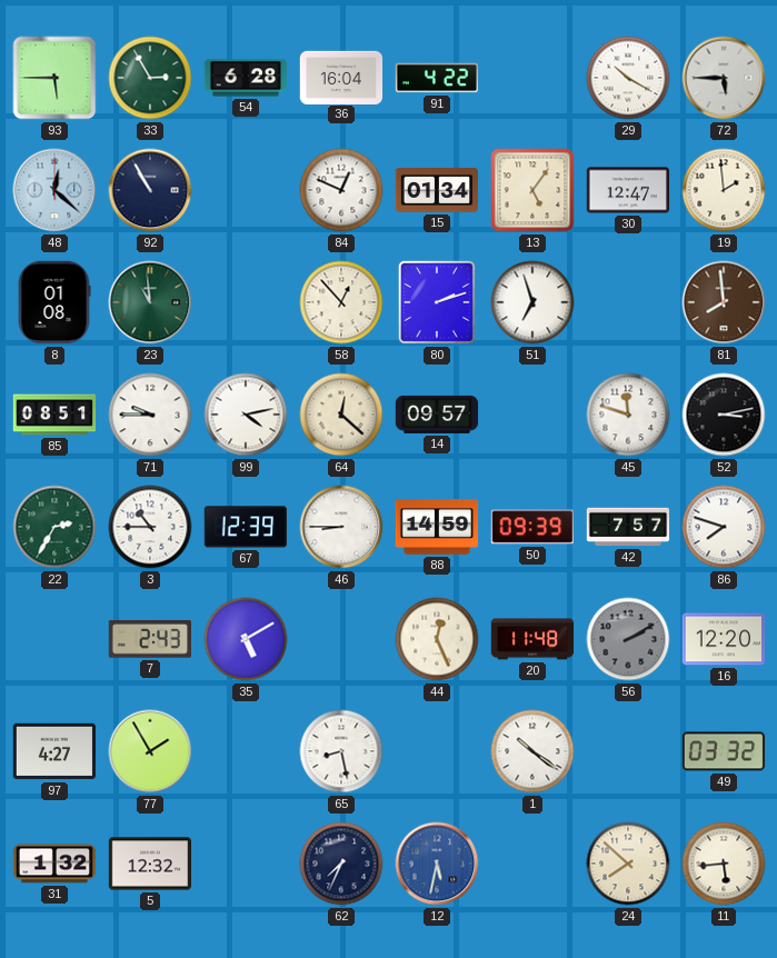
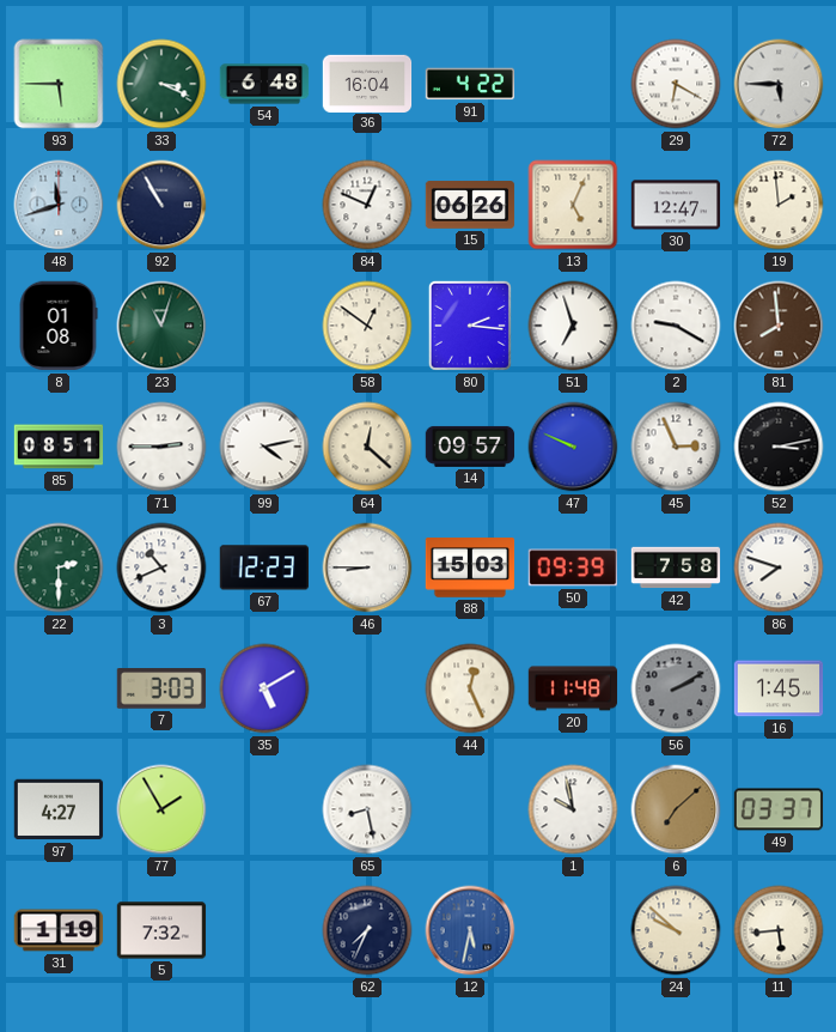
33: 2:55 -> 3:19 (161, 84)
54: 6:28 -> 6:48 (264, 84)
29: 10:20 -> 6:20 (676, 84)
48: 12:22 -> 11:42 (59, 205)
15: 01:34 -> 06:26 (470, 205)
13: 5:06 -> 5:04 (573, 205)
23: 10:59 -> 11:03 (161, 326)
58: 12:53 -> 12:51 (367, 326)
80: 2:12 -> 2:16 (470, 326)
2: none -> 9:20 (676, 326)
71: 9:45 -> 2:45 (161, 447)
47: none -> 9:49 (573, 447)
45: 11:48 -> 2:56 (676, 447)
22: 2:35 -> 2:30 (59, 567)
3: 10:45 -> 10:41 (161, 567)
67: 12:39 -> 12:23 (263, 567)
88: 14:59 -> 15:03 (470, 567)
42: 7:57 -> 7:58 (676, 567)
7: 2:43 -> 3:03 (160, 688)
16: 12:20 -> 1:45 (779, 688)
1: 10:21 -> 9:58 (573, 809)
6: none -> 7:08 (676, 809)
49: 03:32 -> 03:37 (779, 809)
31: 1:32 -> 1:19 (59, 930)
5: 12:32 -> 7:32 (161, 930)
24: 7:52 -> 9:52 (676, 930)
